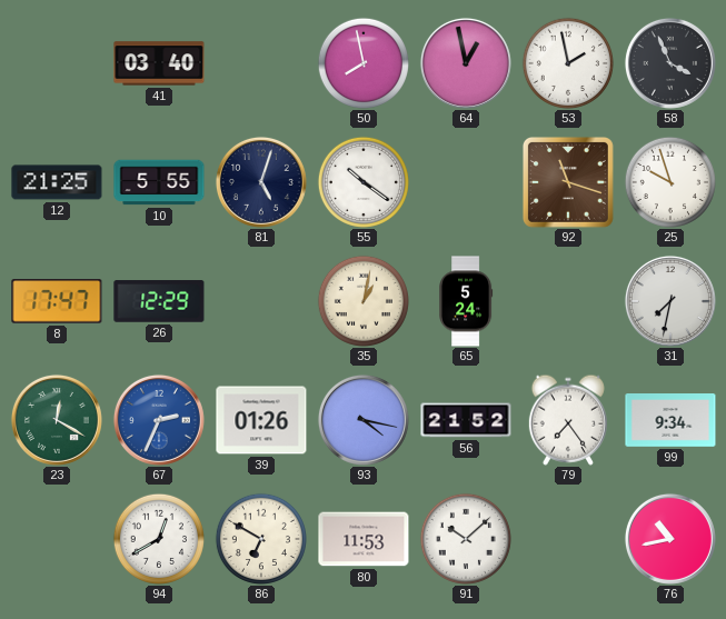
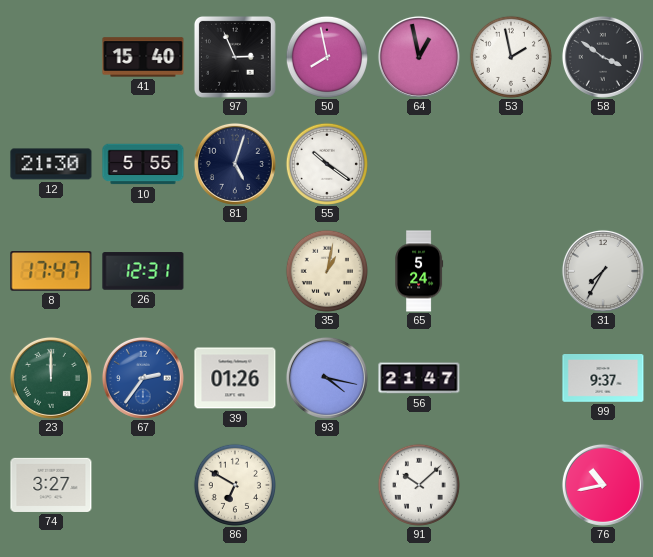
41: 03:40 -> 15:40 (143, 57)
97: none -> 2:56 (235, 57)
58: 3:56 -> 3:51 (603, 57)
12: 21:25 -> 21:30 (51, 164)
92: 11:18 -> none (568, 182)
25: 9:57 -> none (670, 182)
26: 12:29 -> 12:31 (143, 271)
31: 7:32 -> 7:35 (603, 271)
23: 12:20 -> 12:00 (51, 378)
67: 2:34 -> 2:36 (143, 378)
56: 21:52 -> 21:47 (419, 378)
79: 7:24 -> none (568, 420)
99: 9:34 -> 9:37 (603, 379)
74: none -> 3:27 (51, 485)
94: 12:40 -> none (159, 539)
80: 11:53 -> none (364, 539)
